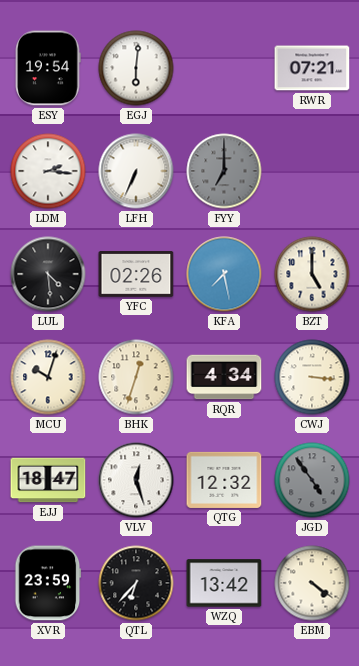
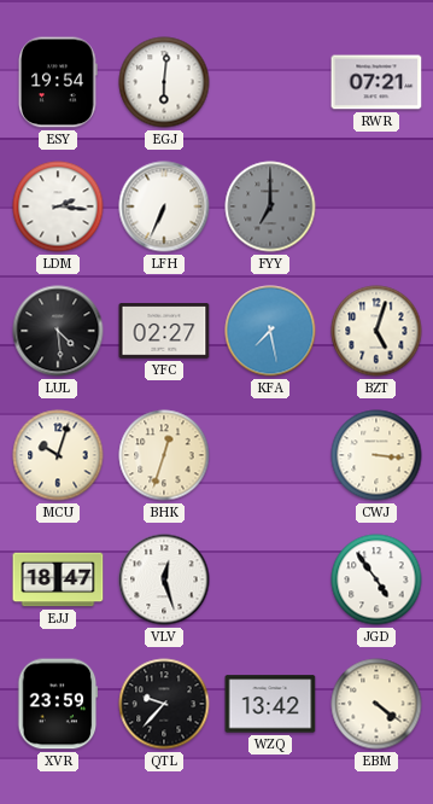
YFC: 02:26 -> 02:27 (164, 331)
BZT: 5:00 -> 5:03 (376, 331)
RQR: 4:34 -> none (224, 377)
QTG: 12:32 -> none (224, 480)
JGD dial: grey -> white (376, 579)
QTL: 6:37 -> 9:37 (164, 704)
